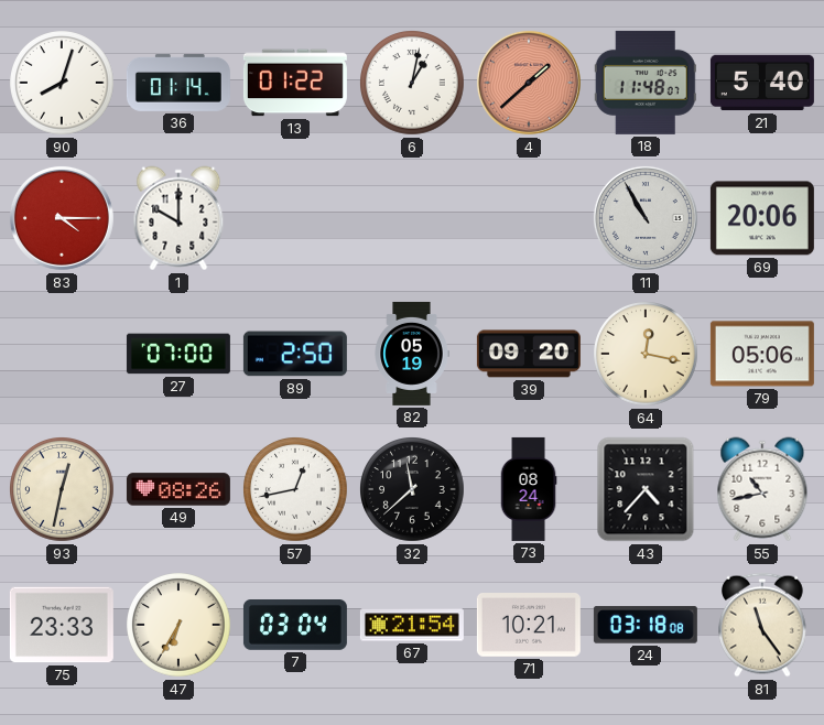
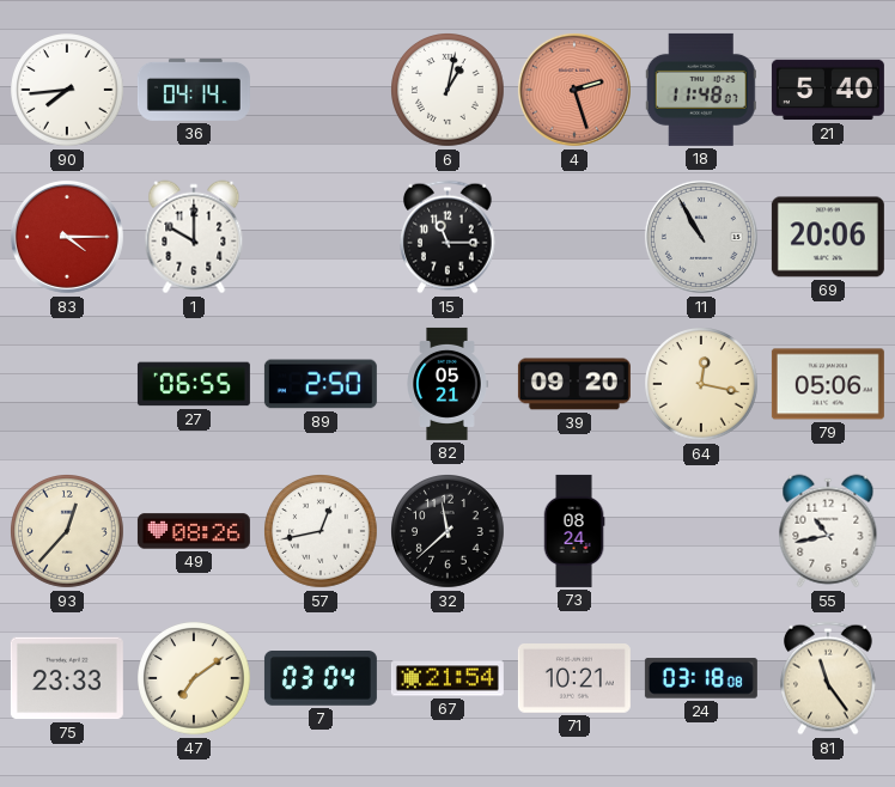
90: 8:03 -> 7:44 (68, 91)
36: 01:14 -> 04:14 (194, 90)
13: 01:22 -> none (295, 83)
4: 1:38 -> 2:27 (574, 90)
15: none -> 11:15 (449, 237)
27: 07:00 -> 06:55 (194, 384)
82: 05:19 -> 05:21 (447, 384)
93: 12:32 -> 12:37 (68, 532)
43: 4:37 -> none (646, 489)
47: 6:35 -> 7:09 (195, 679)
